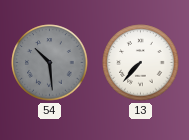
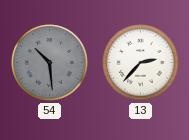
13: 7:37 -> 2:37 (141, 63)
